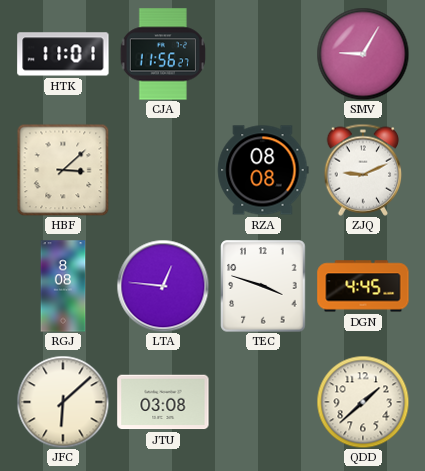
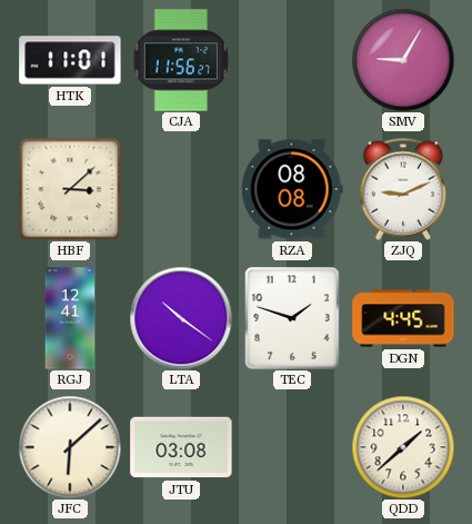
RGJ: 8:08 -> 12:41 (70, 318)
LTA: 12:46 -> 10:21 (181, 318)
TEC: 3:48 -> 1:48 (292, 318)
